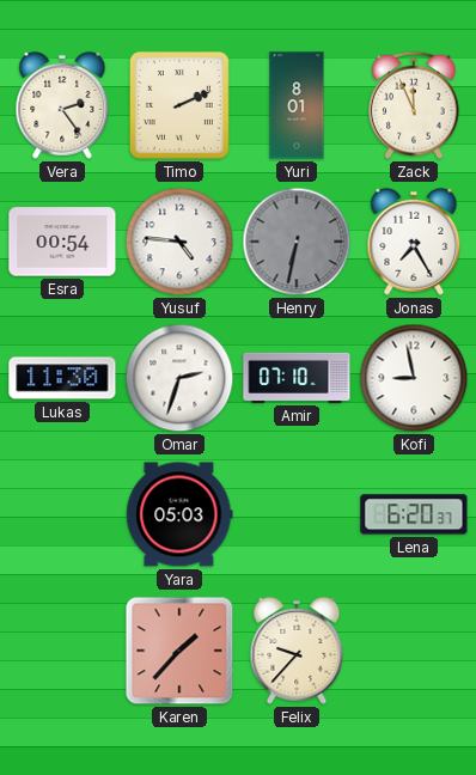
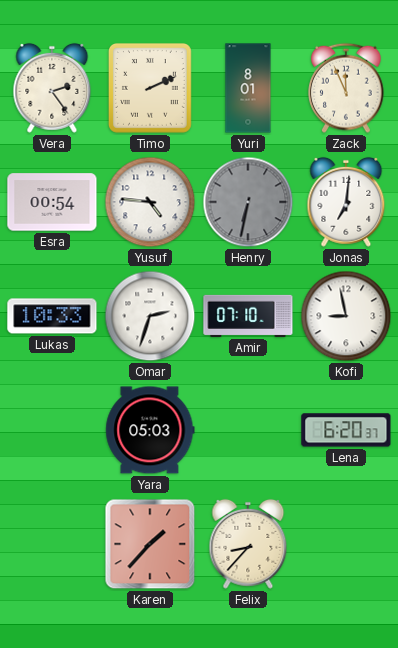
Jonas: 7:25 -> 7:01 (346, 202)
Lukas: 11:30 -> 10:33 (52, 316)
Felix: 9:37 -> 8:37 (248, 544)
